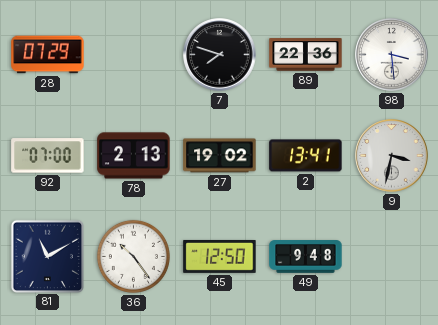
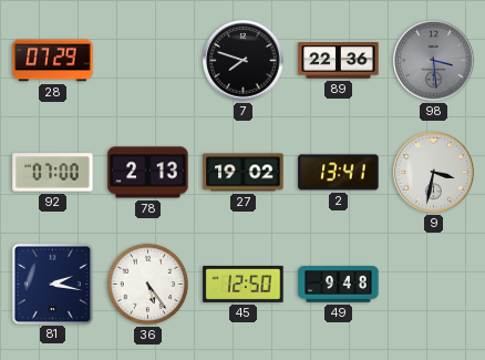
98 dial: white -> grey (434, 61)
81: 11:10 -> 2:17 (52, 284)
36: 10:24 -> 5:24 (147, 284)
